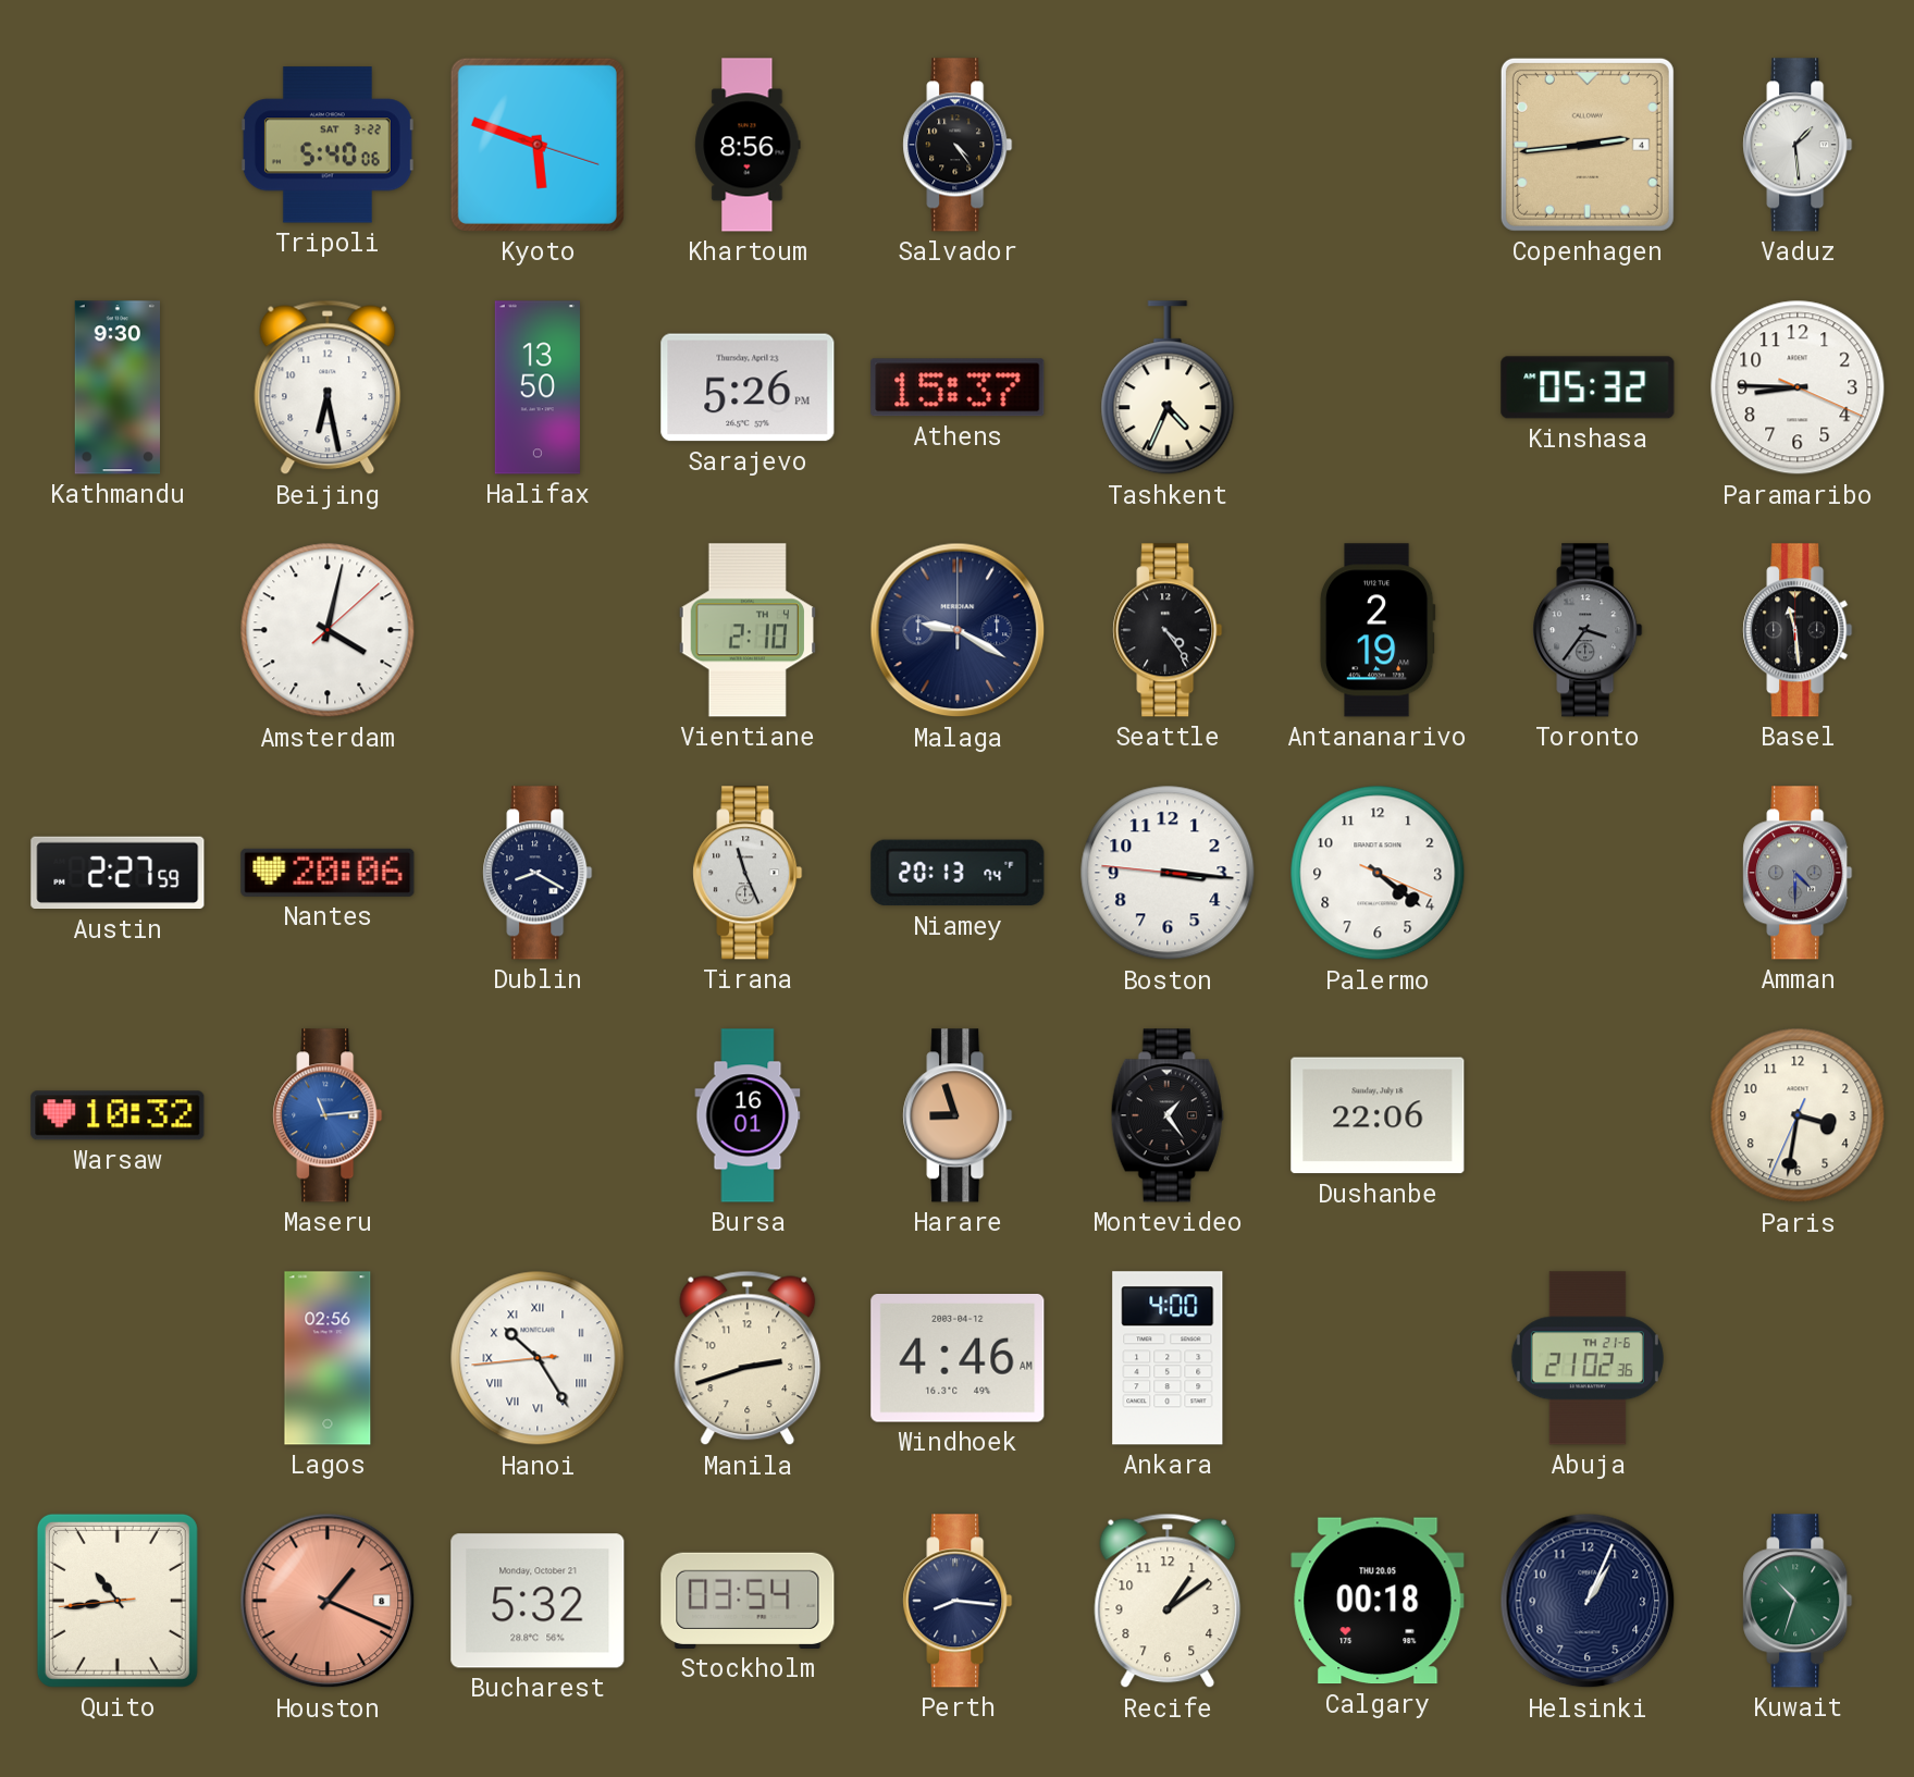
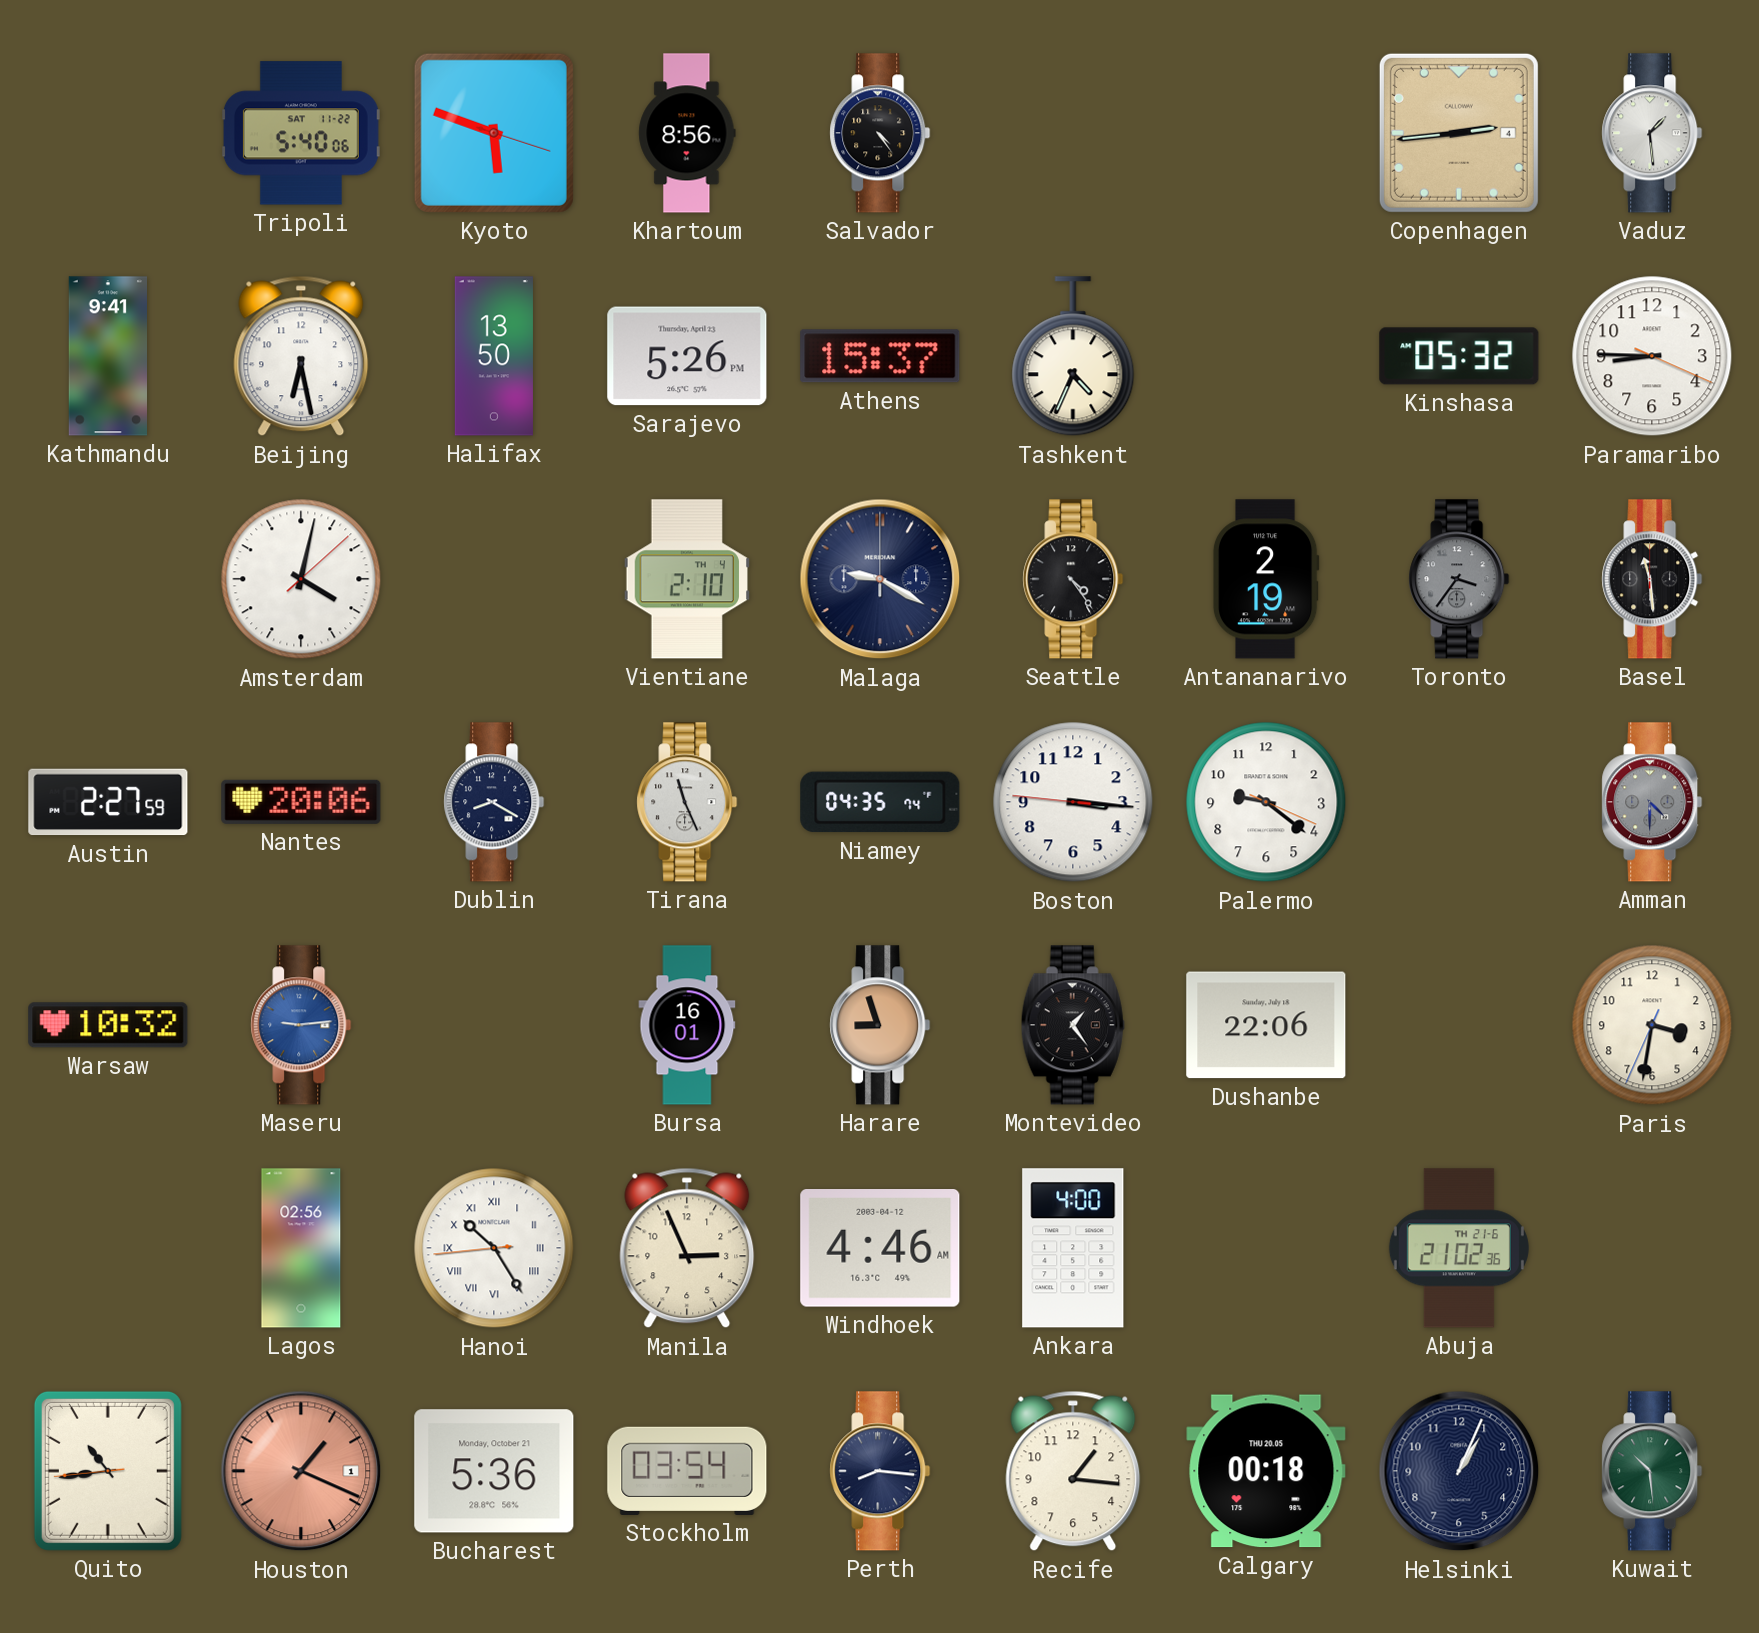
Tripoli date: SAT 3-22 -> SAT 11-22 (301, 133)
Kathmandu: 9:30 -> 9:41 (107, 356)
Niamey: 20:13 -> 04:35 (880, 802)
Palermo: 4:21 -> 9:21 (1266, 802)
Maseru: 11:14 -> 9:14 (301, 1025)
Manila: 2:42 -> 2:56 (687, 1248)
Houston date: 8 -> 1 (301, 1471)
Bucharest: 5:32 -> 5:36 (494, 1471)
Recife: 1:09 -> 1:16 (1073, 1471)
Kuwait: 10:33 -> 10:29 (1652, 1471)
